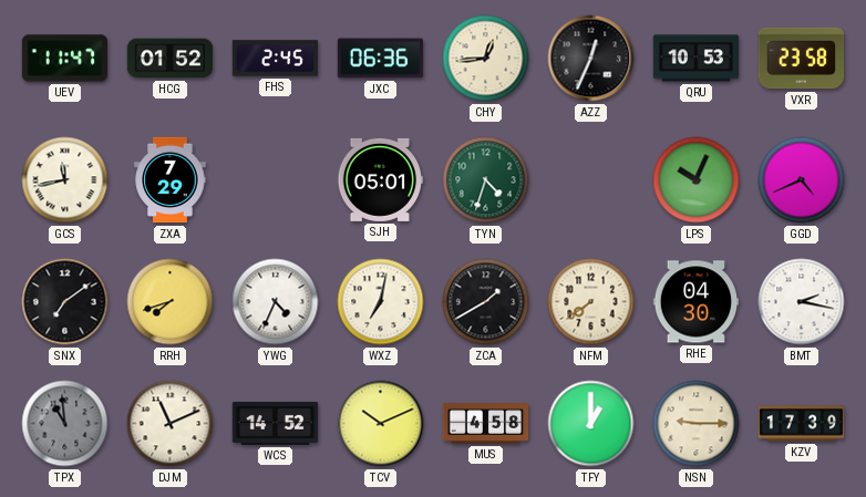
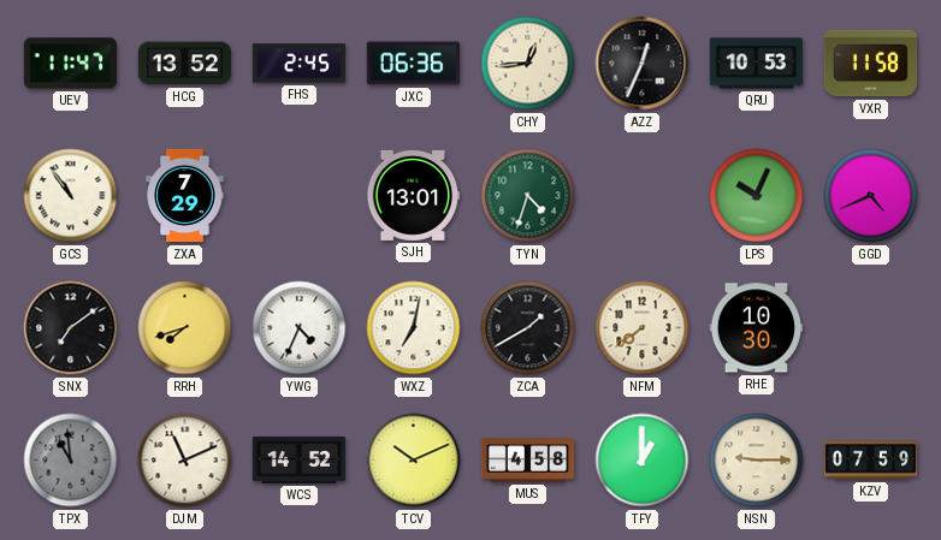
HCG: 01:52 -> 13:52 (185, 64)
VXR: 23:58 -> 11:58 (871, 64)
GCS: 11:43 -> 10:54 (71, 196)
SJH: 05:01 -> 13:01 (414, 195)
RHE: 04:30 -> 10:30 (757, 328)
BMT: 2:17 -> none (802, 302)
KZV: 17:39 -> 07:59 (871, 461)
